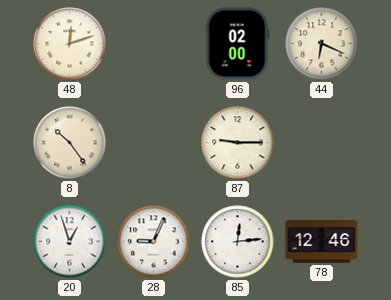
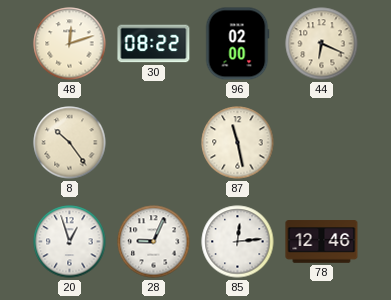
30: none -> 08:22 (154, 44)
87: 9:15 -> 11:28 (238, 143)
